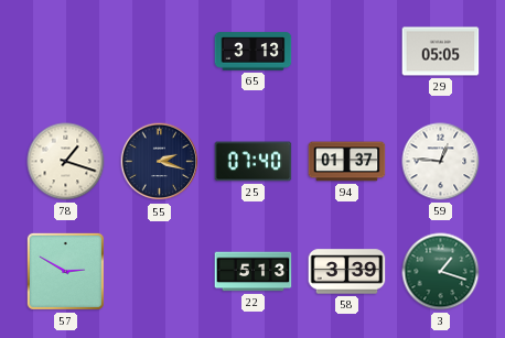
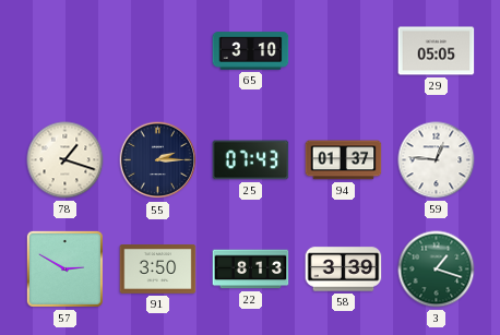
65: 3:13 -> 3:10 (251, 51)
55: 2:18 -> 2:15 (158, 160)
25: 07:40 -> 07:43 (251, 160)
91: none -> 3:50 (158, 270)
22: 5:13 -> 8:13 (251, 270)
